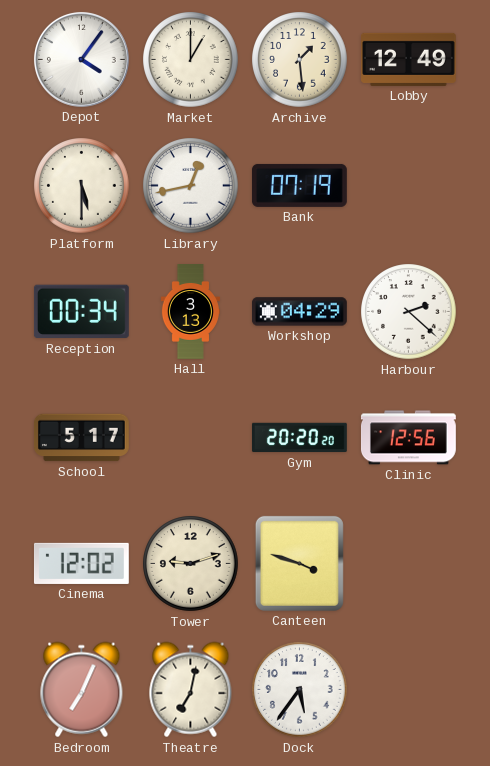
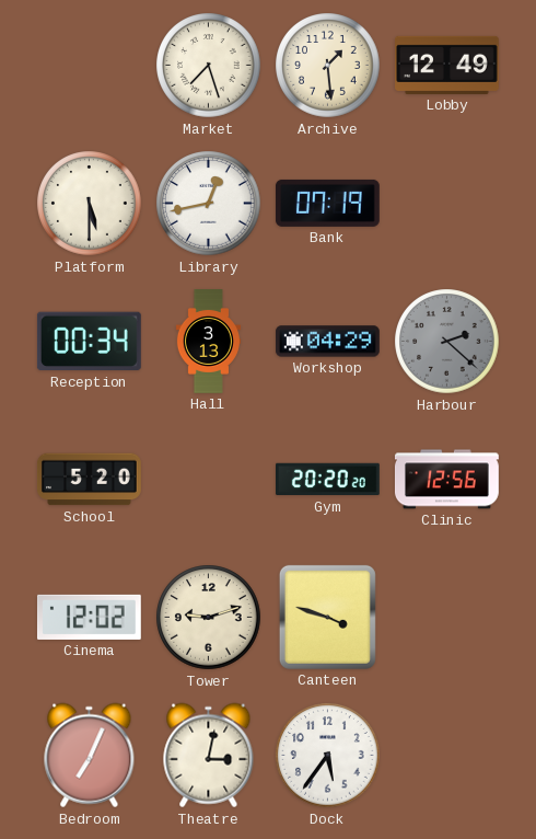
Depot: 4:06 -> none (81, 59)
Market: 1:00 -> 7:27 (209, 66)
Harbour dial: white -> grey (447, 342)
School: 5:17 -> 5:20 (90, 480)
Theatre: 7:02 -> 3:02 (209, 756)
